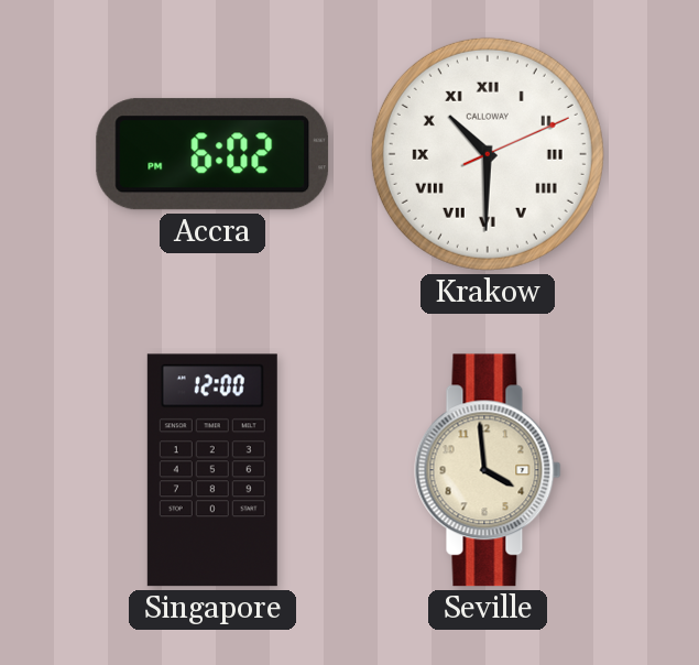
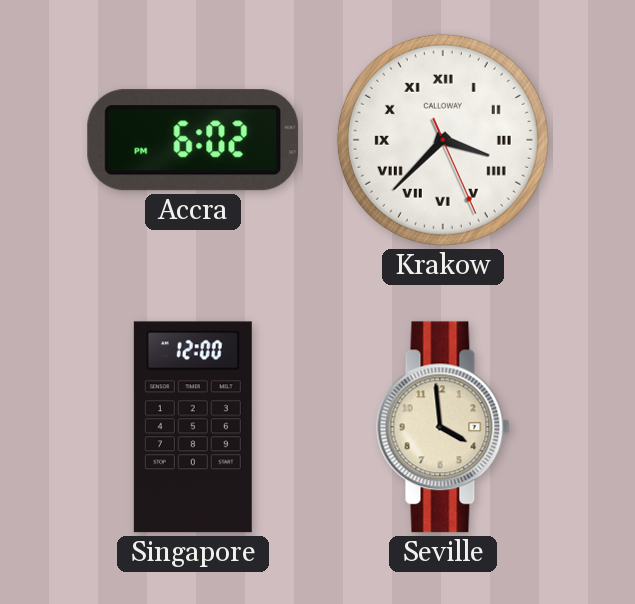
Krakow: 10:30 -> 3:37 (443, 140)
